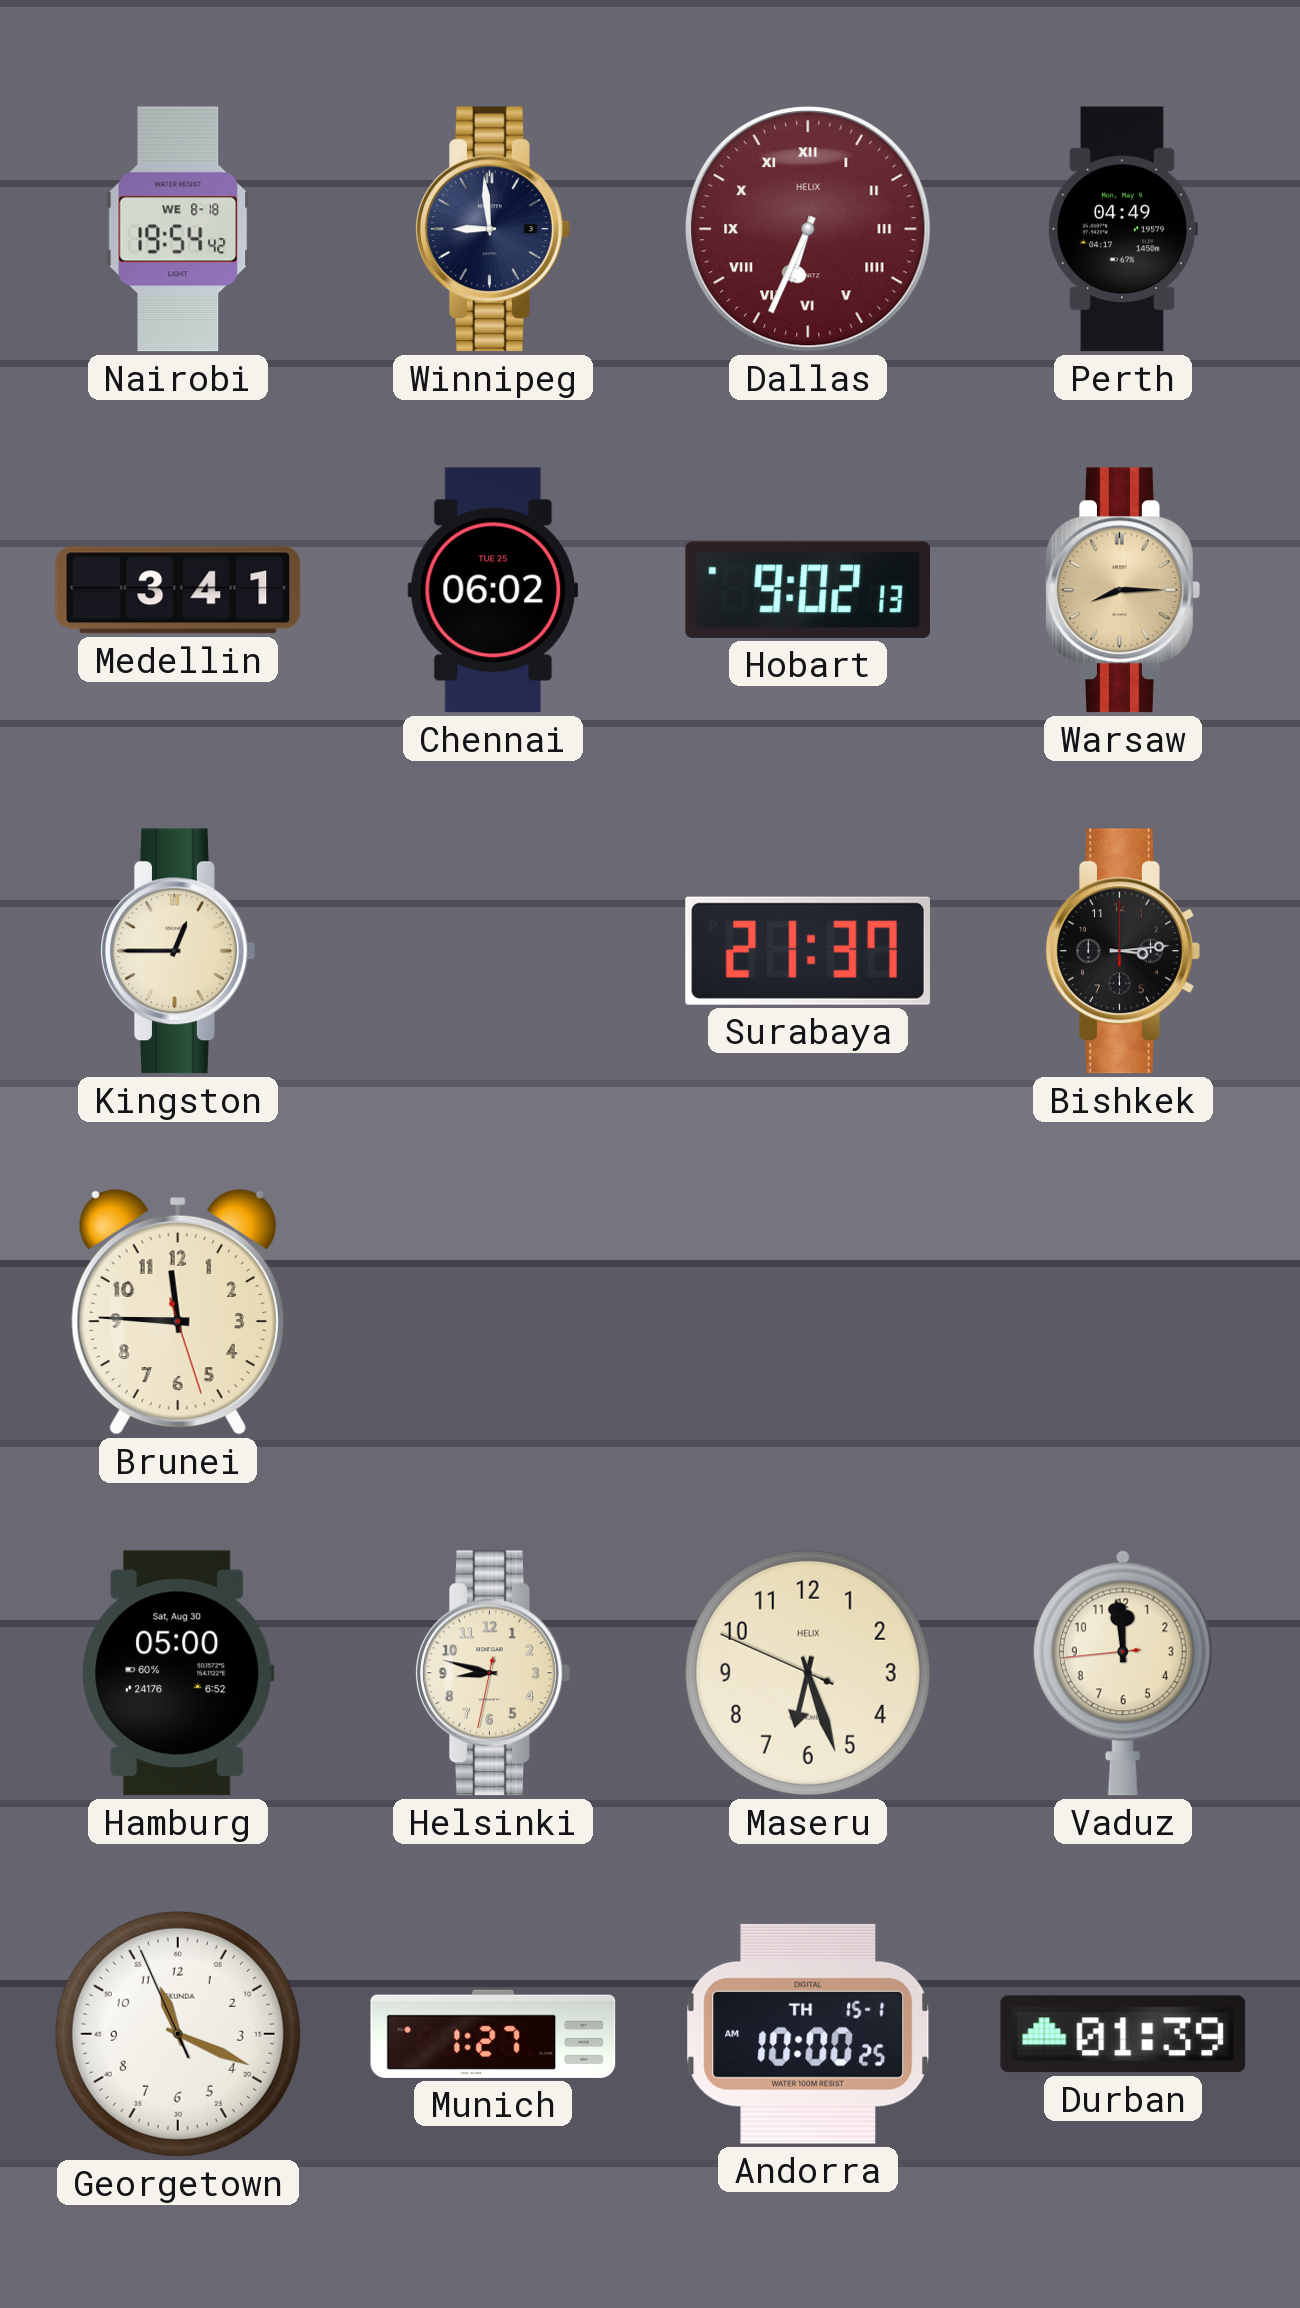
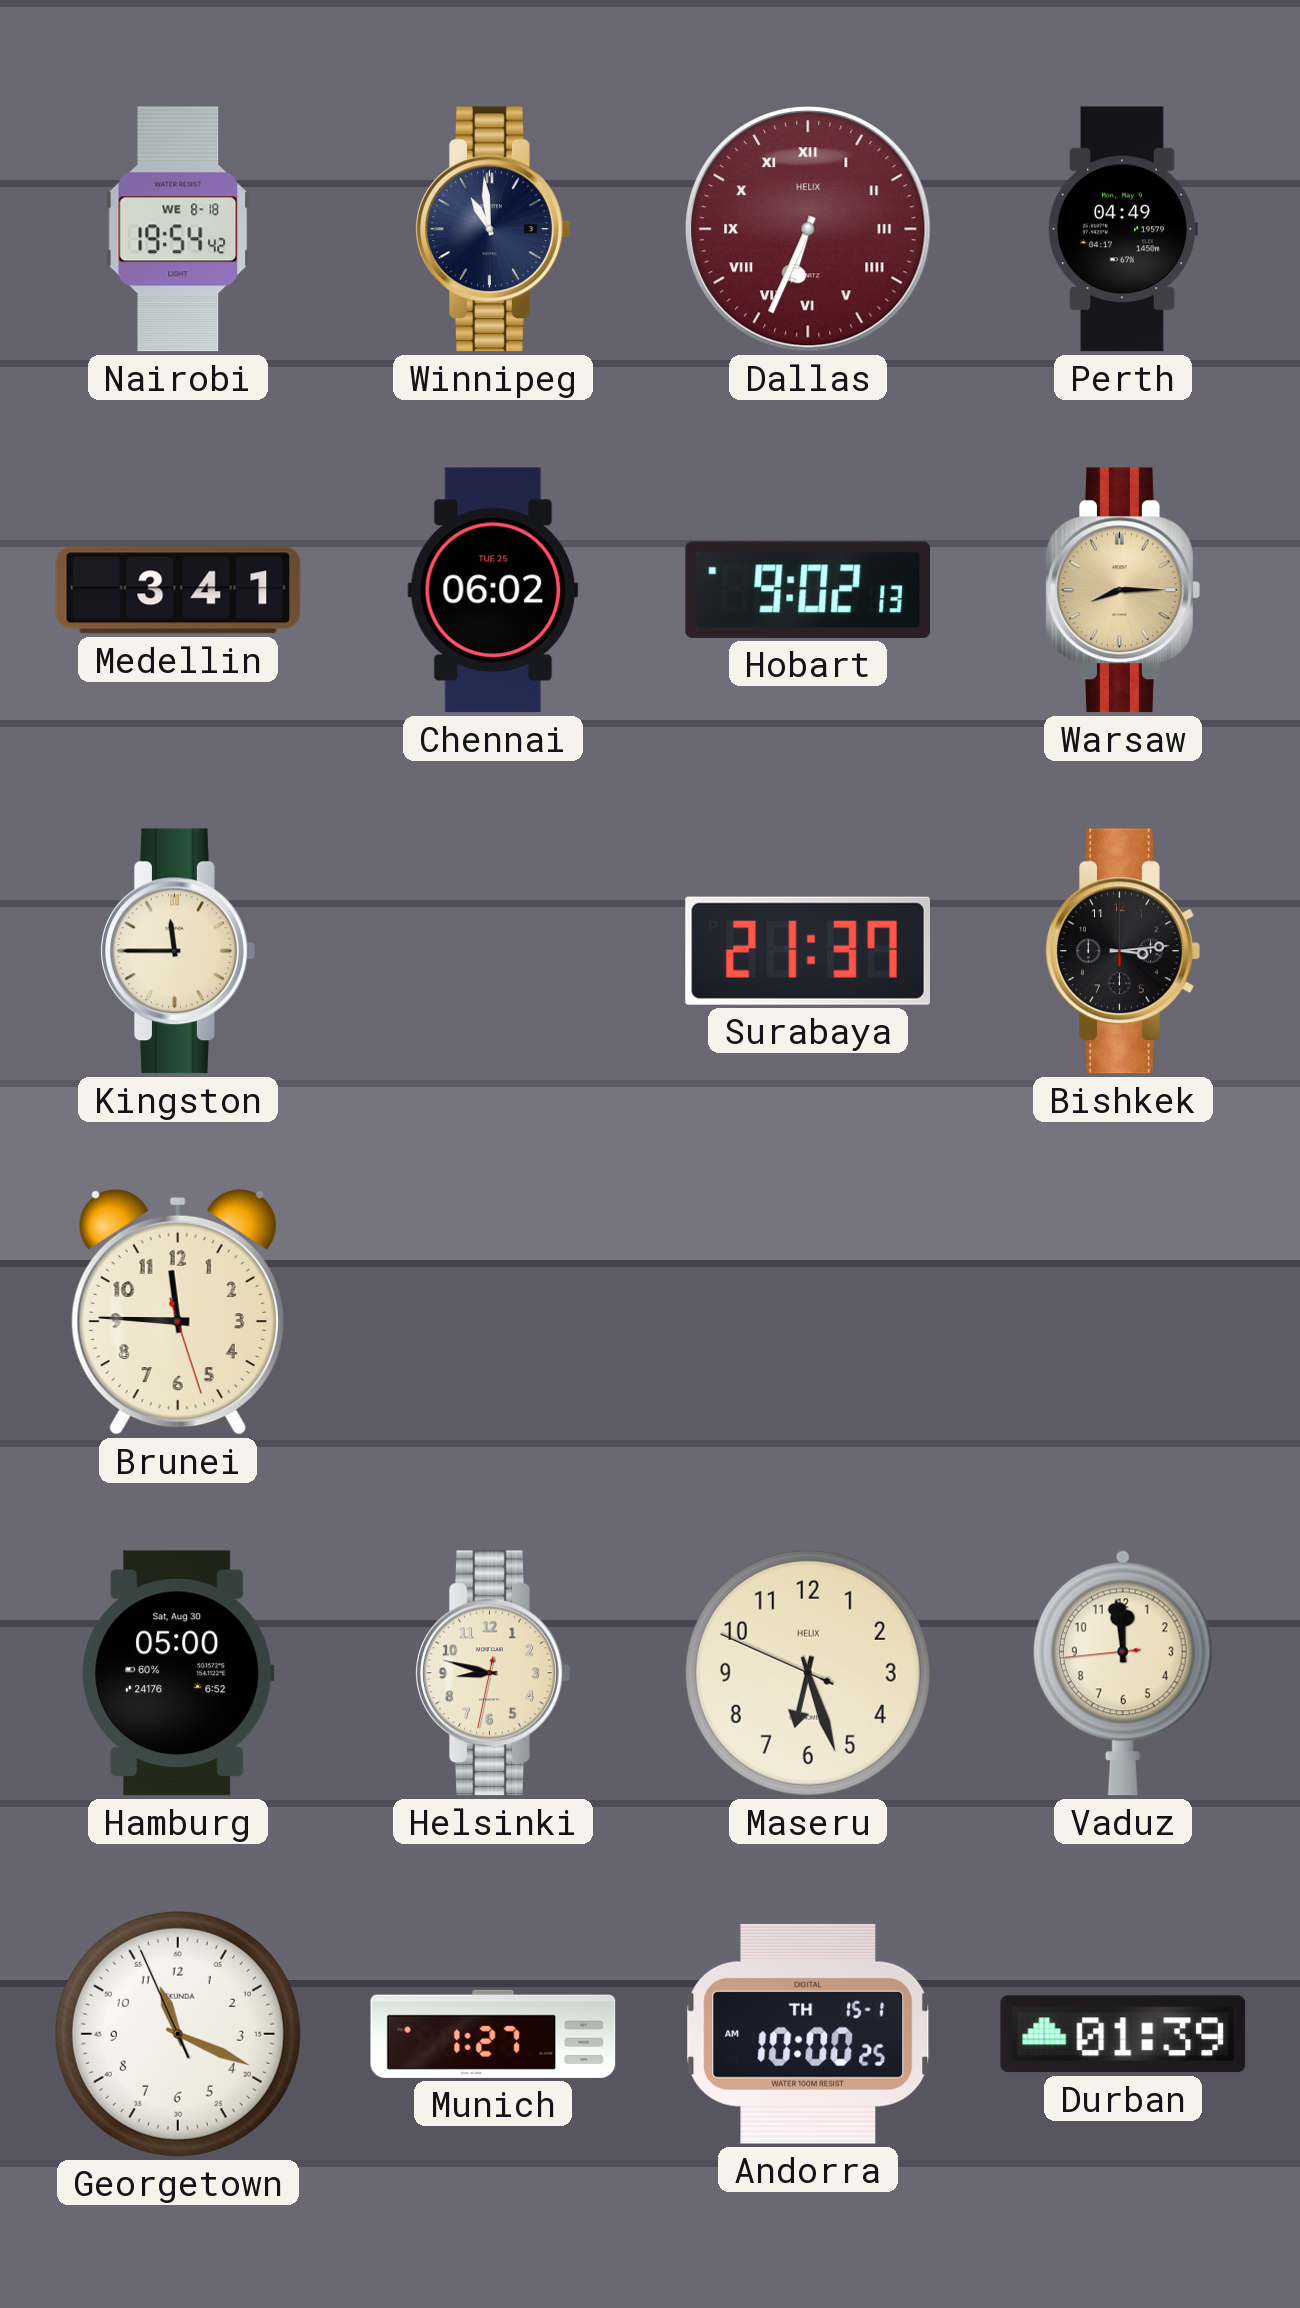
Winnipeg: 8:59 -> 10:59 (493, 229)
Kingston: 12:45 -> 11:45 (178, 951)
